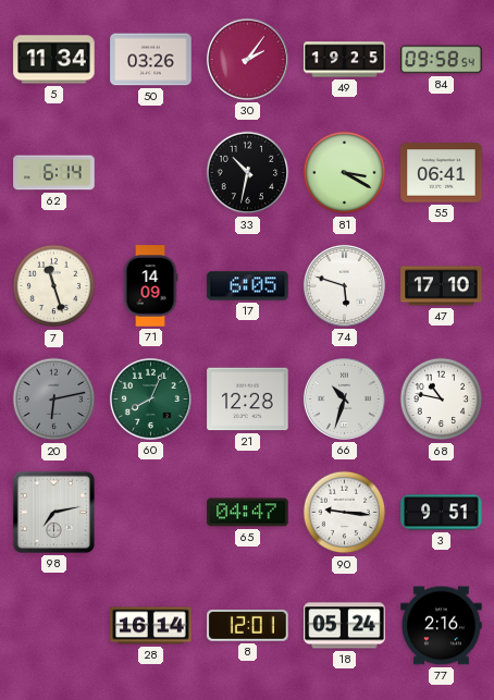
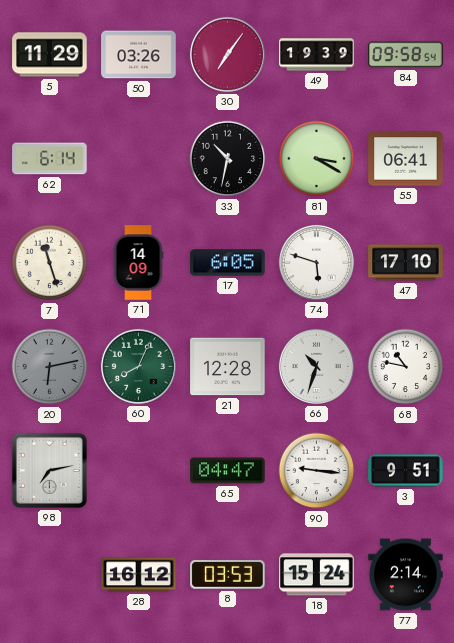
5: 11:34 -> 11:29 (50, 55)
30: 2:06 -> 7:06 (227, 54)
49: 19:25 -> 19:39 (317, 55)
28: 16:14 -> 16:12 (139, 575)
8: 12:01 -> 03:53 (228, 575)
18: 05:24 -> 15:24 (317, 575)
77: 2:16 -> 2:14 (406, 575)
